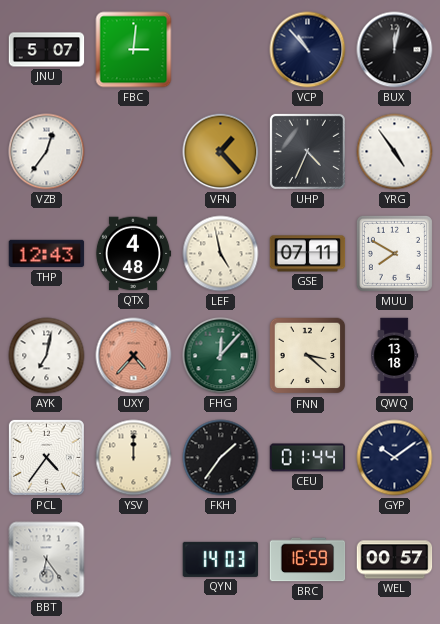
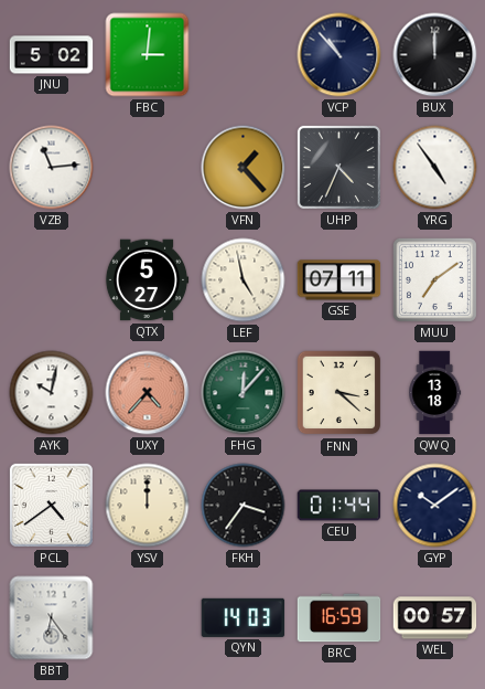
JNU: 5:07 -> 5:02 (52, 55)
BUX: 12:02 -> 12:00 (435, 55)
VZB: 12:36 -> 11:14 (52, 168)
THP: 12:43 -> none (47, 254)
QTX: 4:48 -> 5:27 (147, 280)
MUU: 7:50 -> 7:09 (434, 279)
AYK: 7:02 -> 10:02 (52, 393)
PCL: 4:36 -> 4:39 (51, 505)
FKH: 1:36 -> 3:36 (244, 506)
